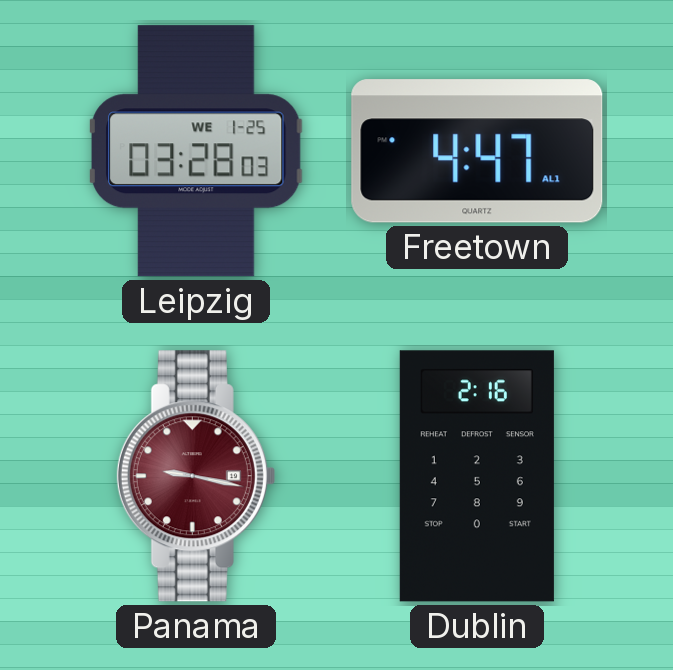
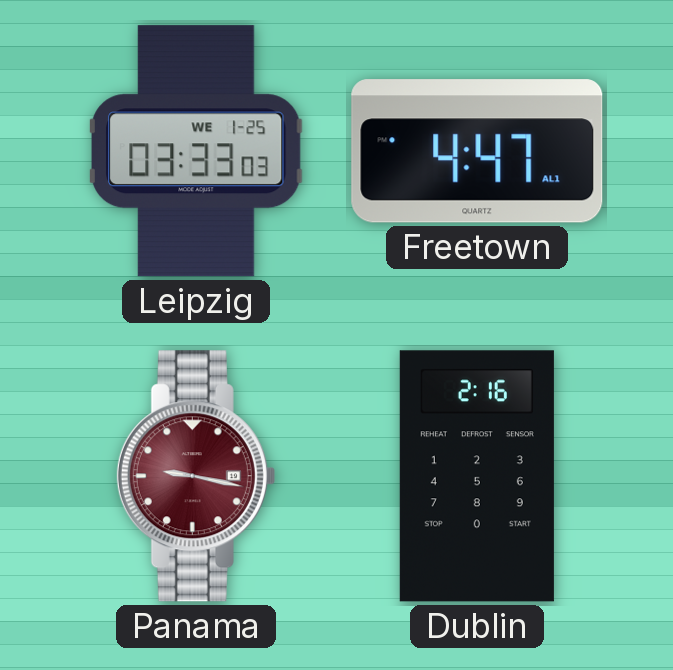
Leipzig: 03:28 -> 03:33 (196, 151)
